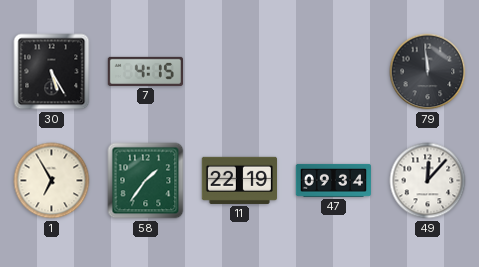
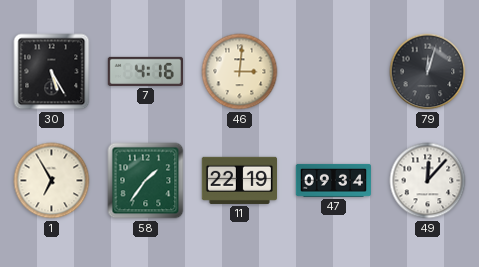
7: 4:15 -> 4:16 (145, 71)
46: none -> 3:01 (240, 72)
79: 11:59 -> 12:03 (428, 72)
